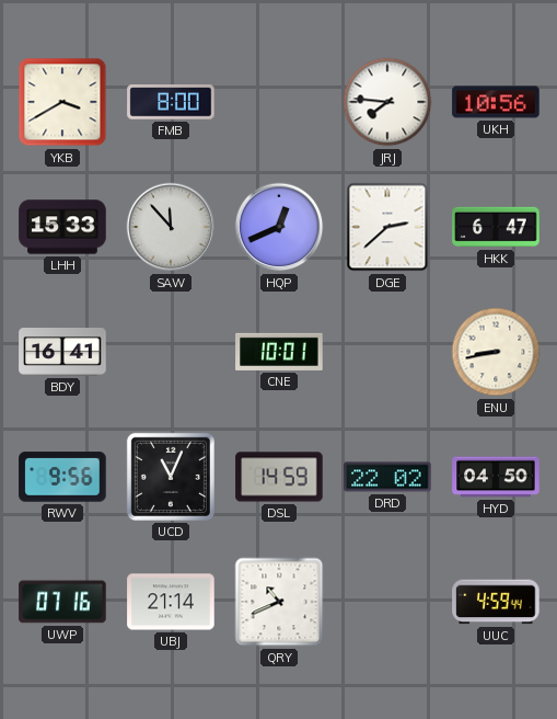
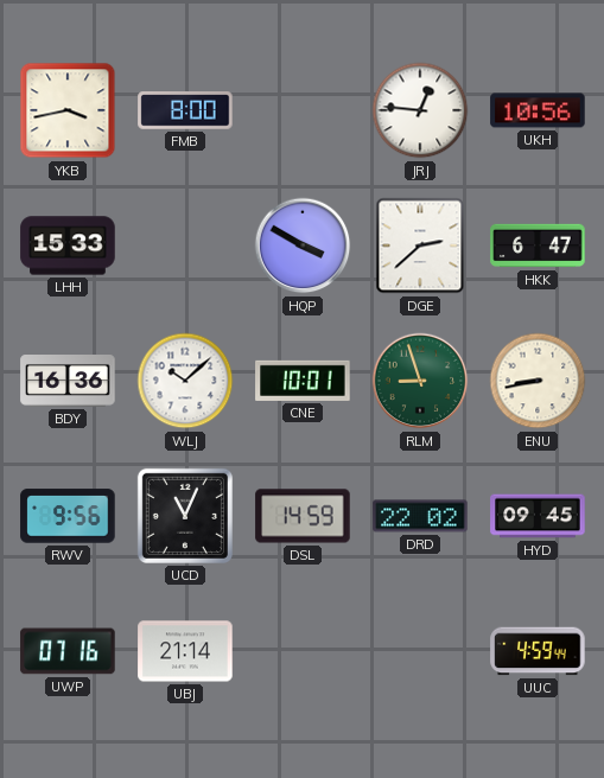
YKB: 3:40 -> 3:43 (68, 110)
JRJ: 7:46 -> 12:46 (420, 110)
SAW: 11:53 -> none (171, 227)
HQP: 12:41 -> 3:50 (303, 245)
BDY: 16:41 -> 16:36 (68, 382)
WLJ: none -> 10:08 (185, 381)
RLM: none -> 8:57 (420, 381)
HYD: 04:50 -> 09:45 (538, 516)
QRY: 10:41 -> none (279, 602)
